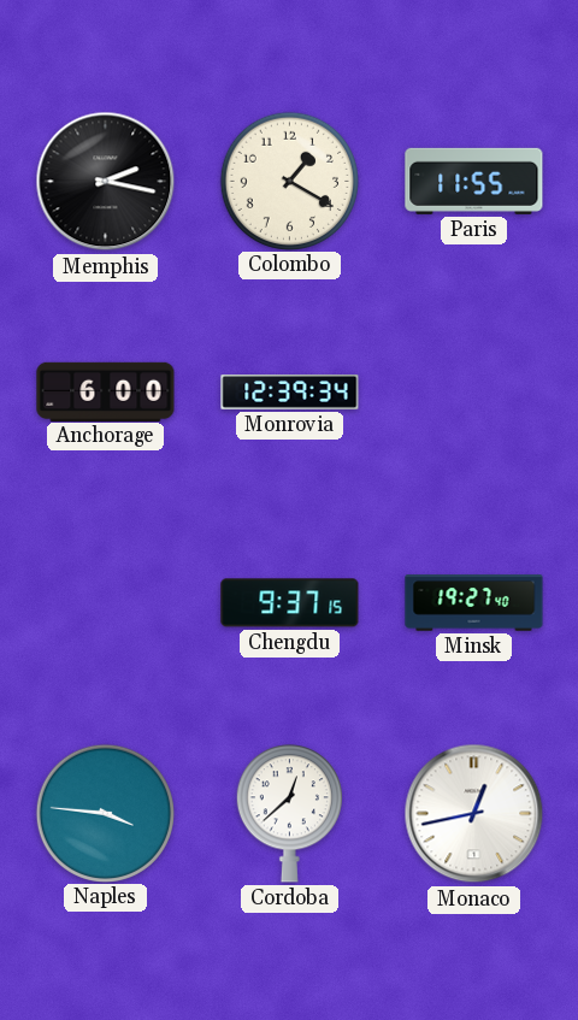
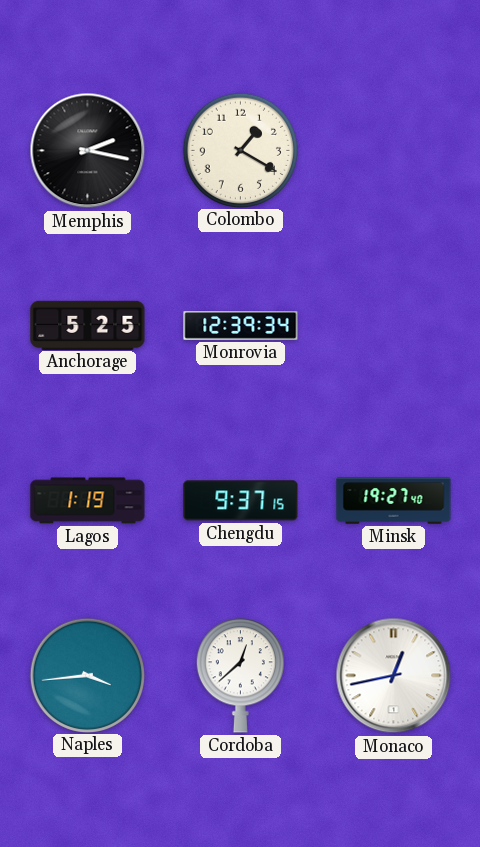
Paris: 11:55 -> none (474, 181)
Anchorage: 6:00 -> 5:25 (88, 325)
Lagos: none -> 1:19 (88, 501)
Naples: 3:46 -> 3:44 (87, 675)
